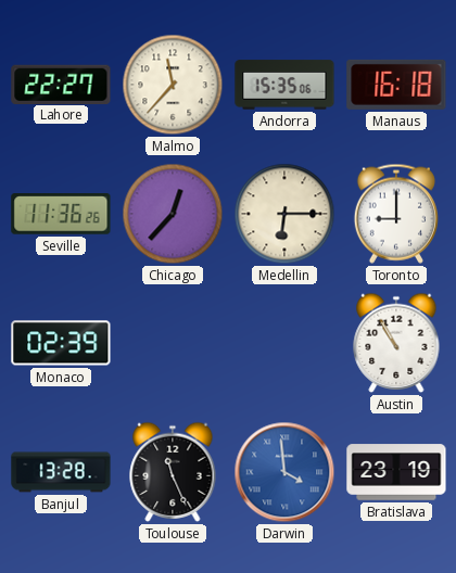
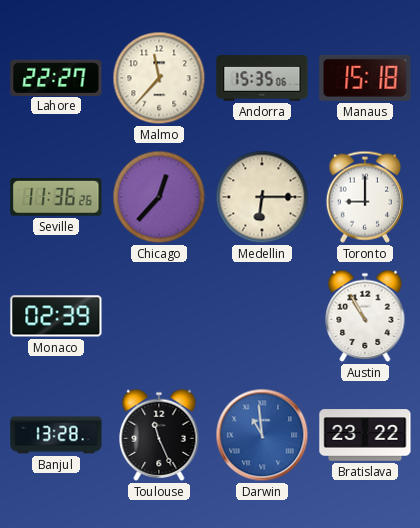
Manaus: 16:18 -> 15:18 (365, 78)
Darwin: 3:59 -> 10:59 (262, 435)
Bratislava: 23:19 -> 23:22 (365, 435)
